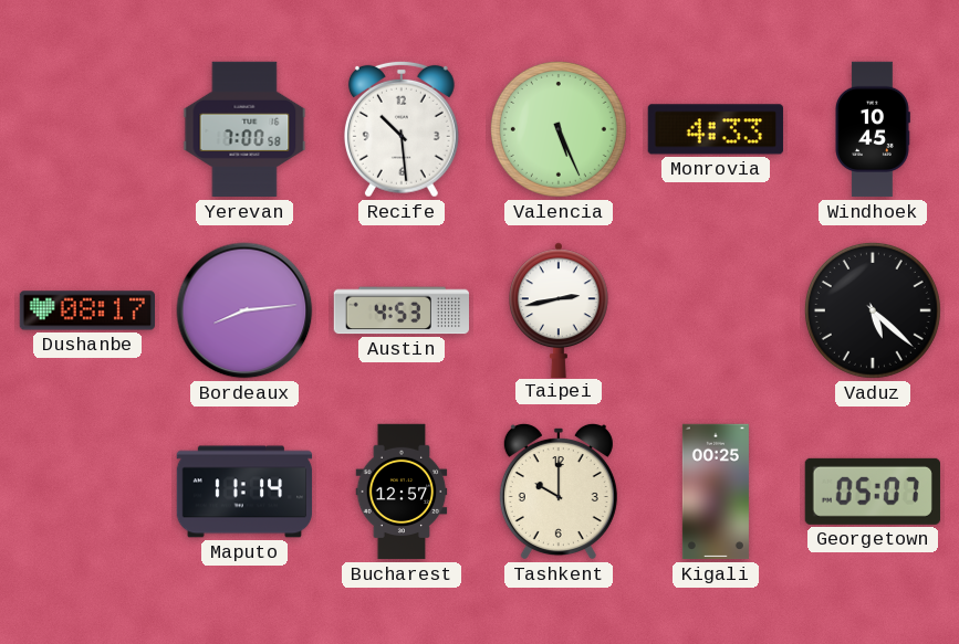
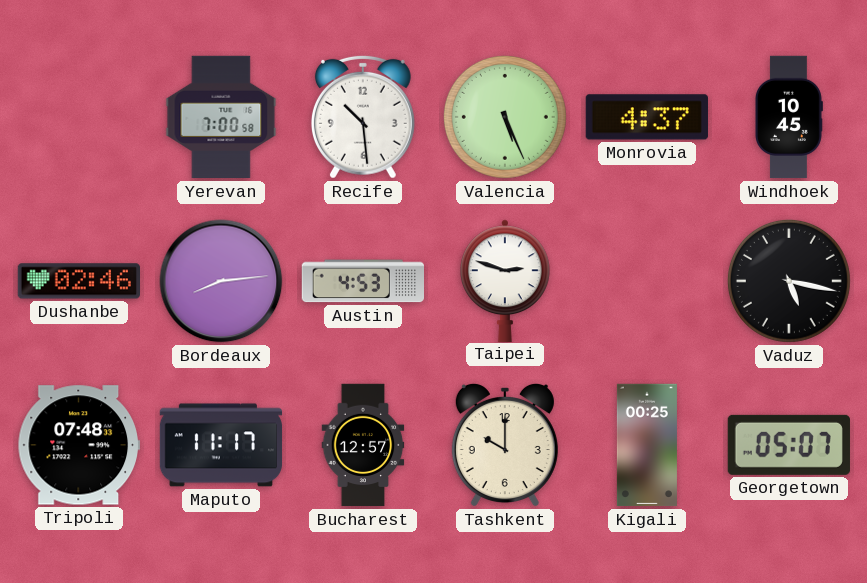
Monrovia: 4:33 -> 4:37 (647, 117)
Dushanbe: 08:17 -> 02:46 (78, 281)
Taipei: 2:43 -> 2:48 (506, 280)
Vaduz: 5:22 -> 5:17 (789, 281)
Tripoli: none -> 07:48 (78, 445)
Maputo: 11:14 -> 11:17 (221, 445)
